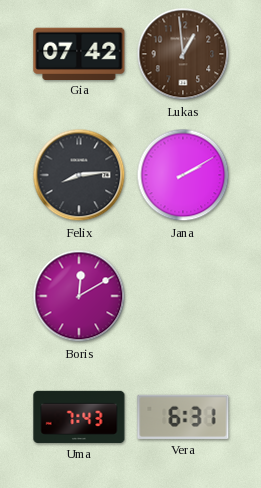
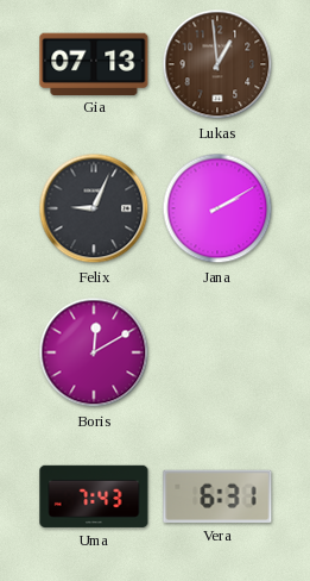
Gia: 07:42 -> 07:13 (94, 63)
Felix: 8:14 -> 9:04 (94, 208)
